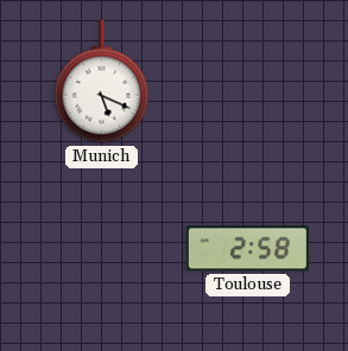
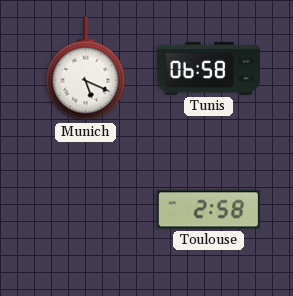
Tunis: none -> 06:58 (208, 68)
